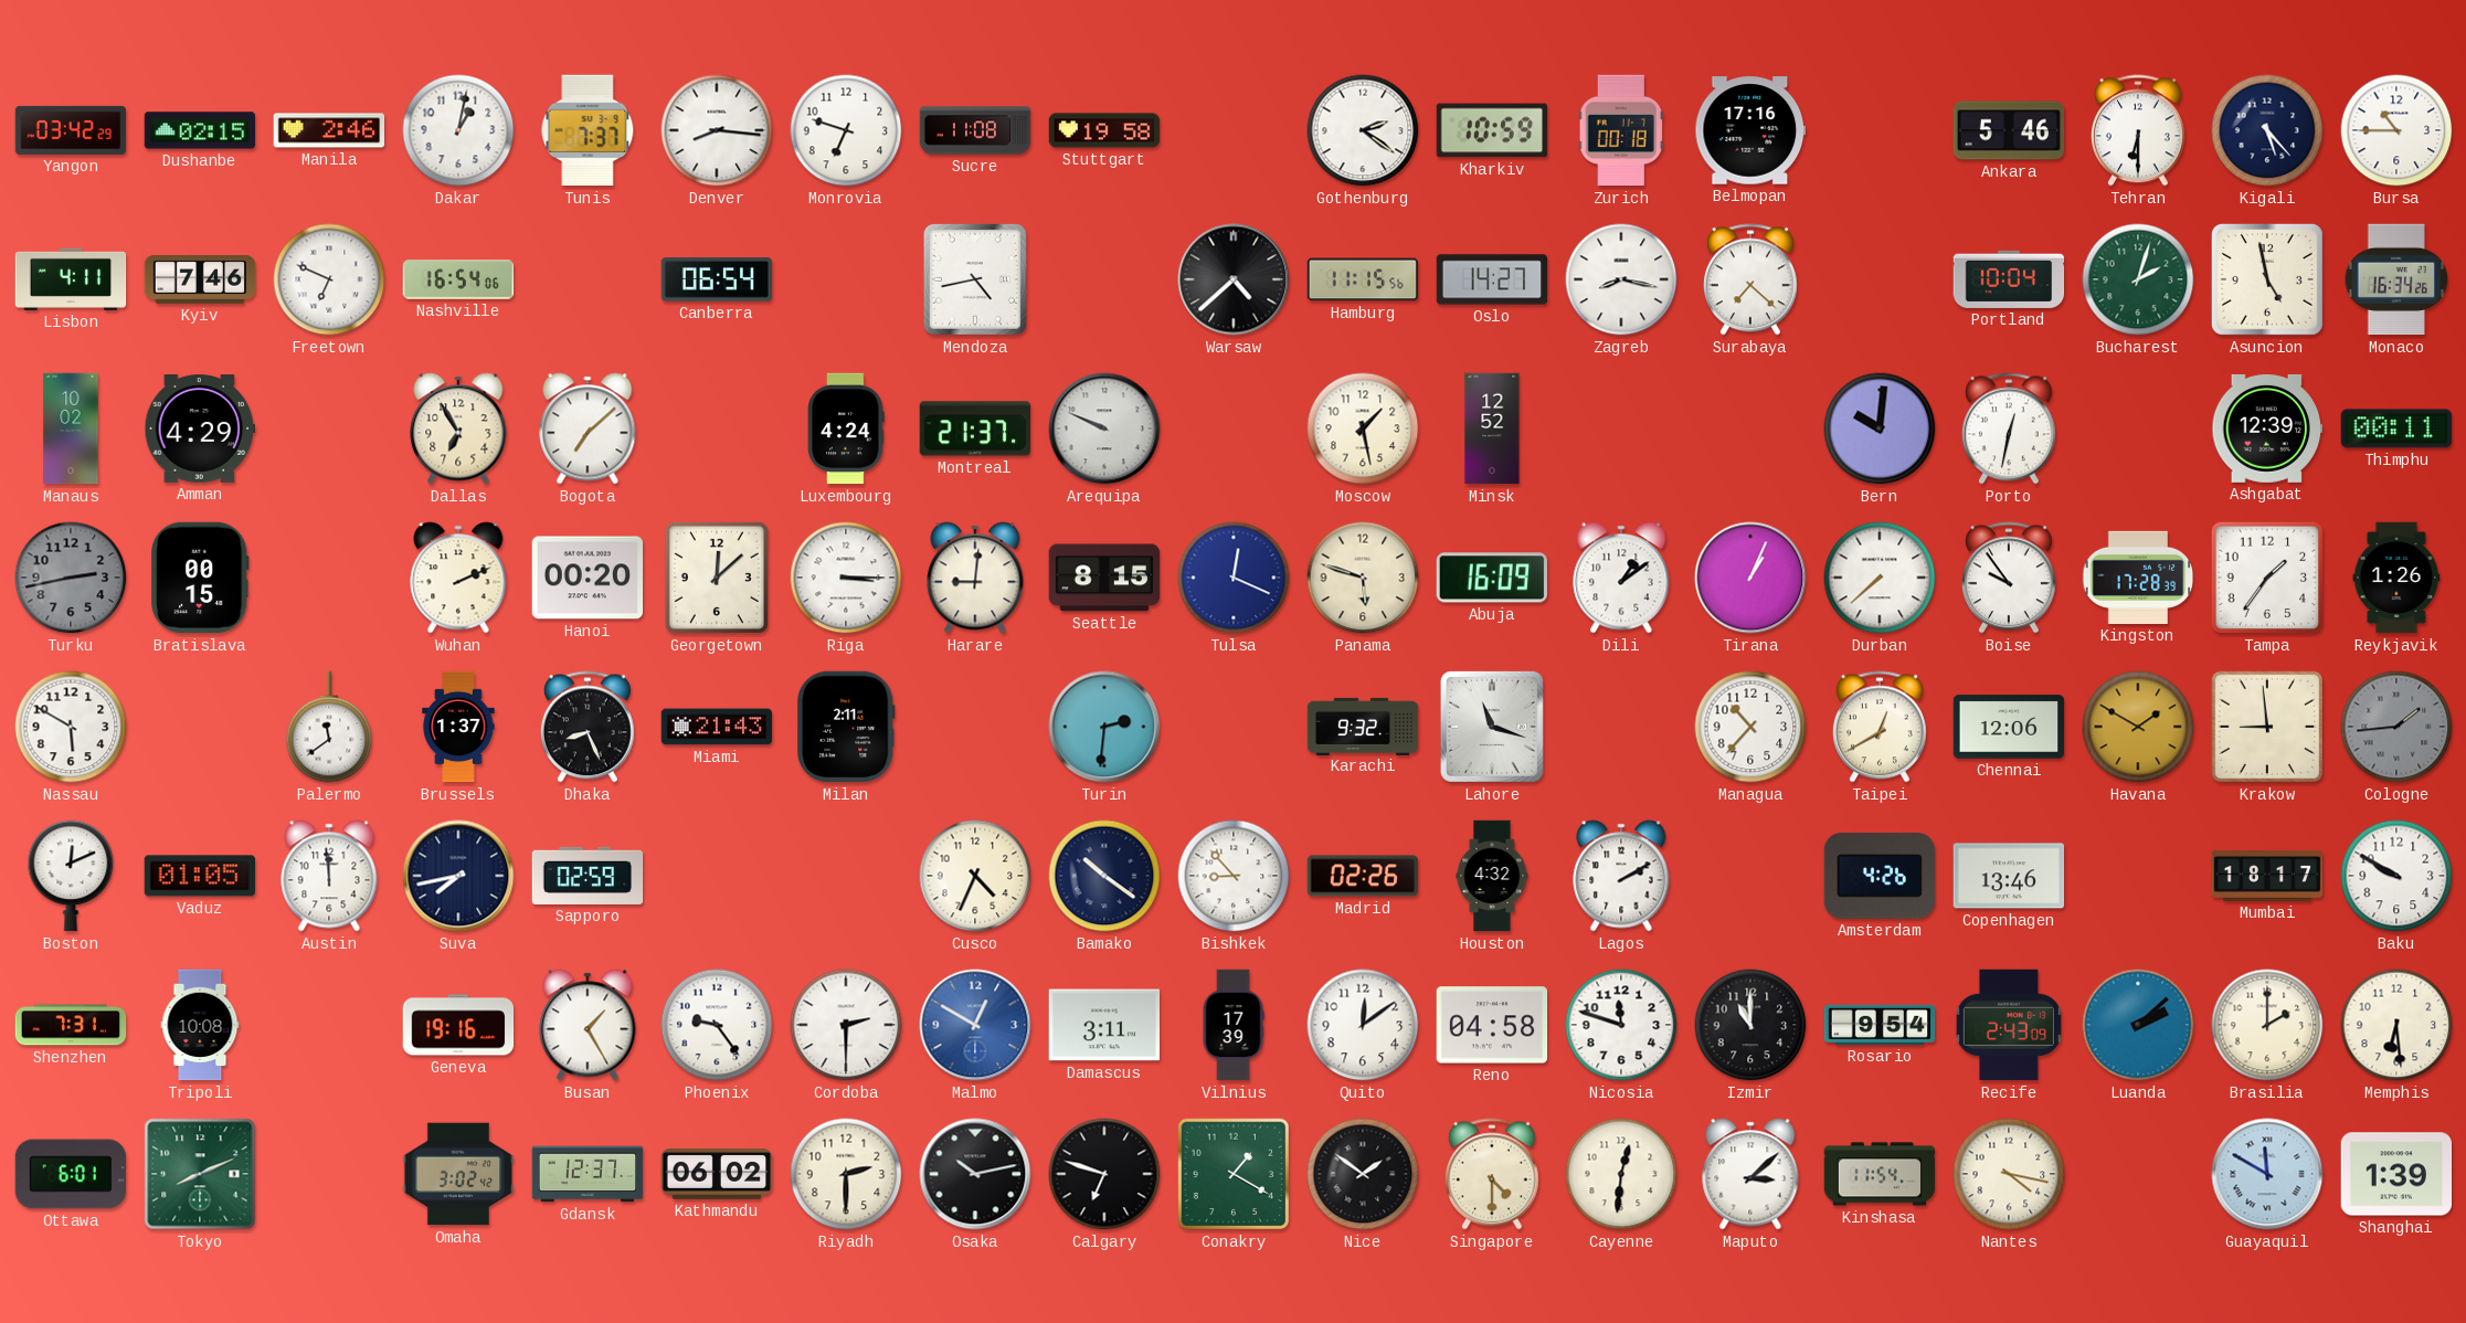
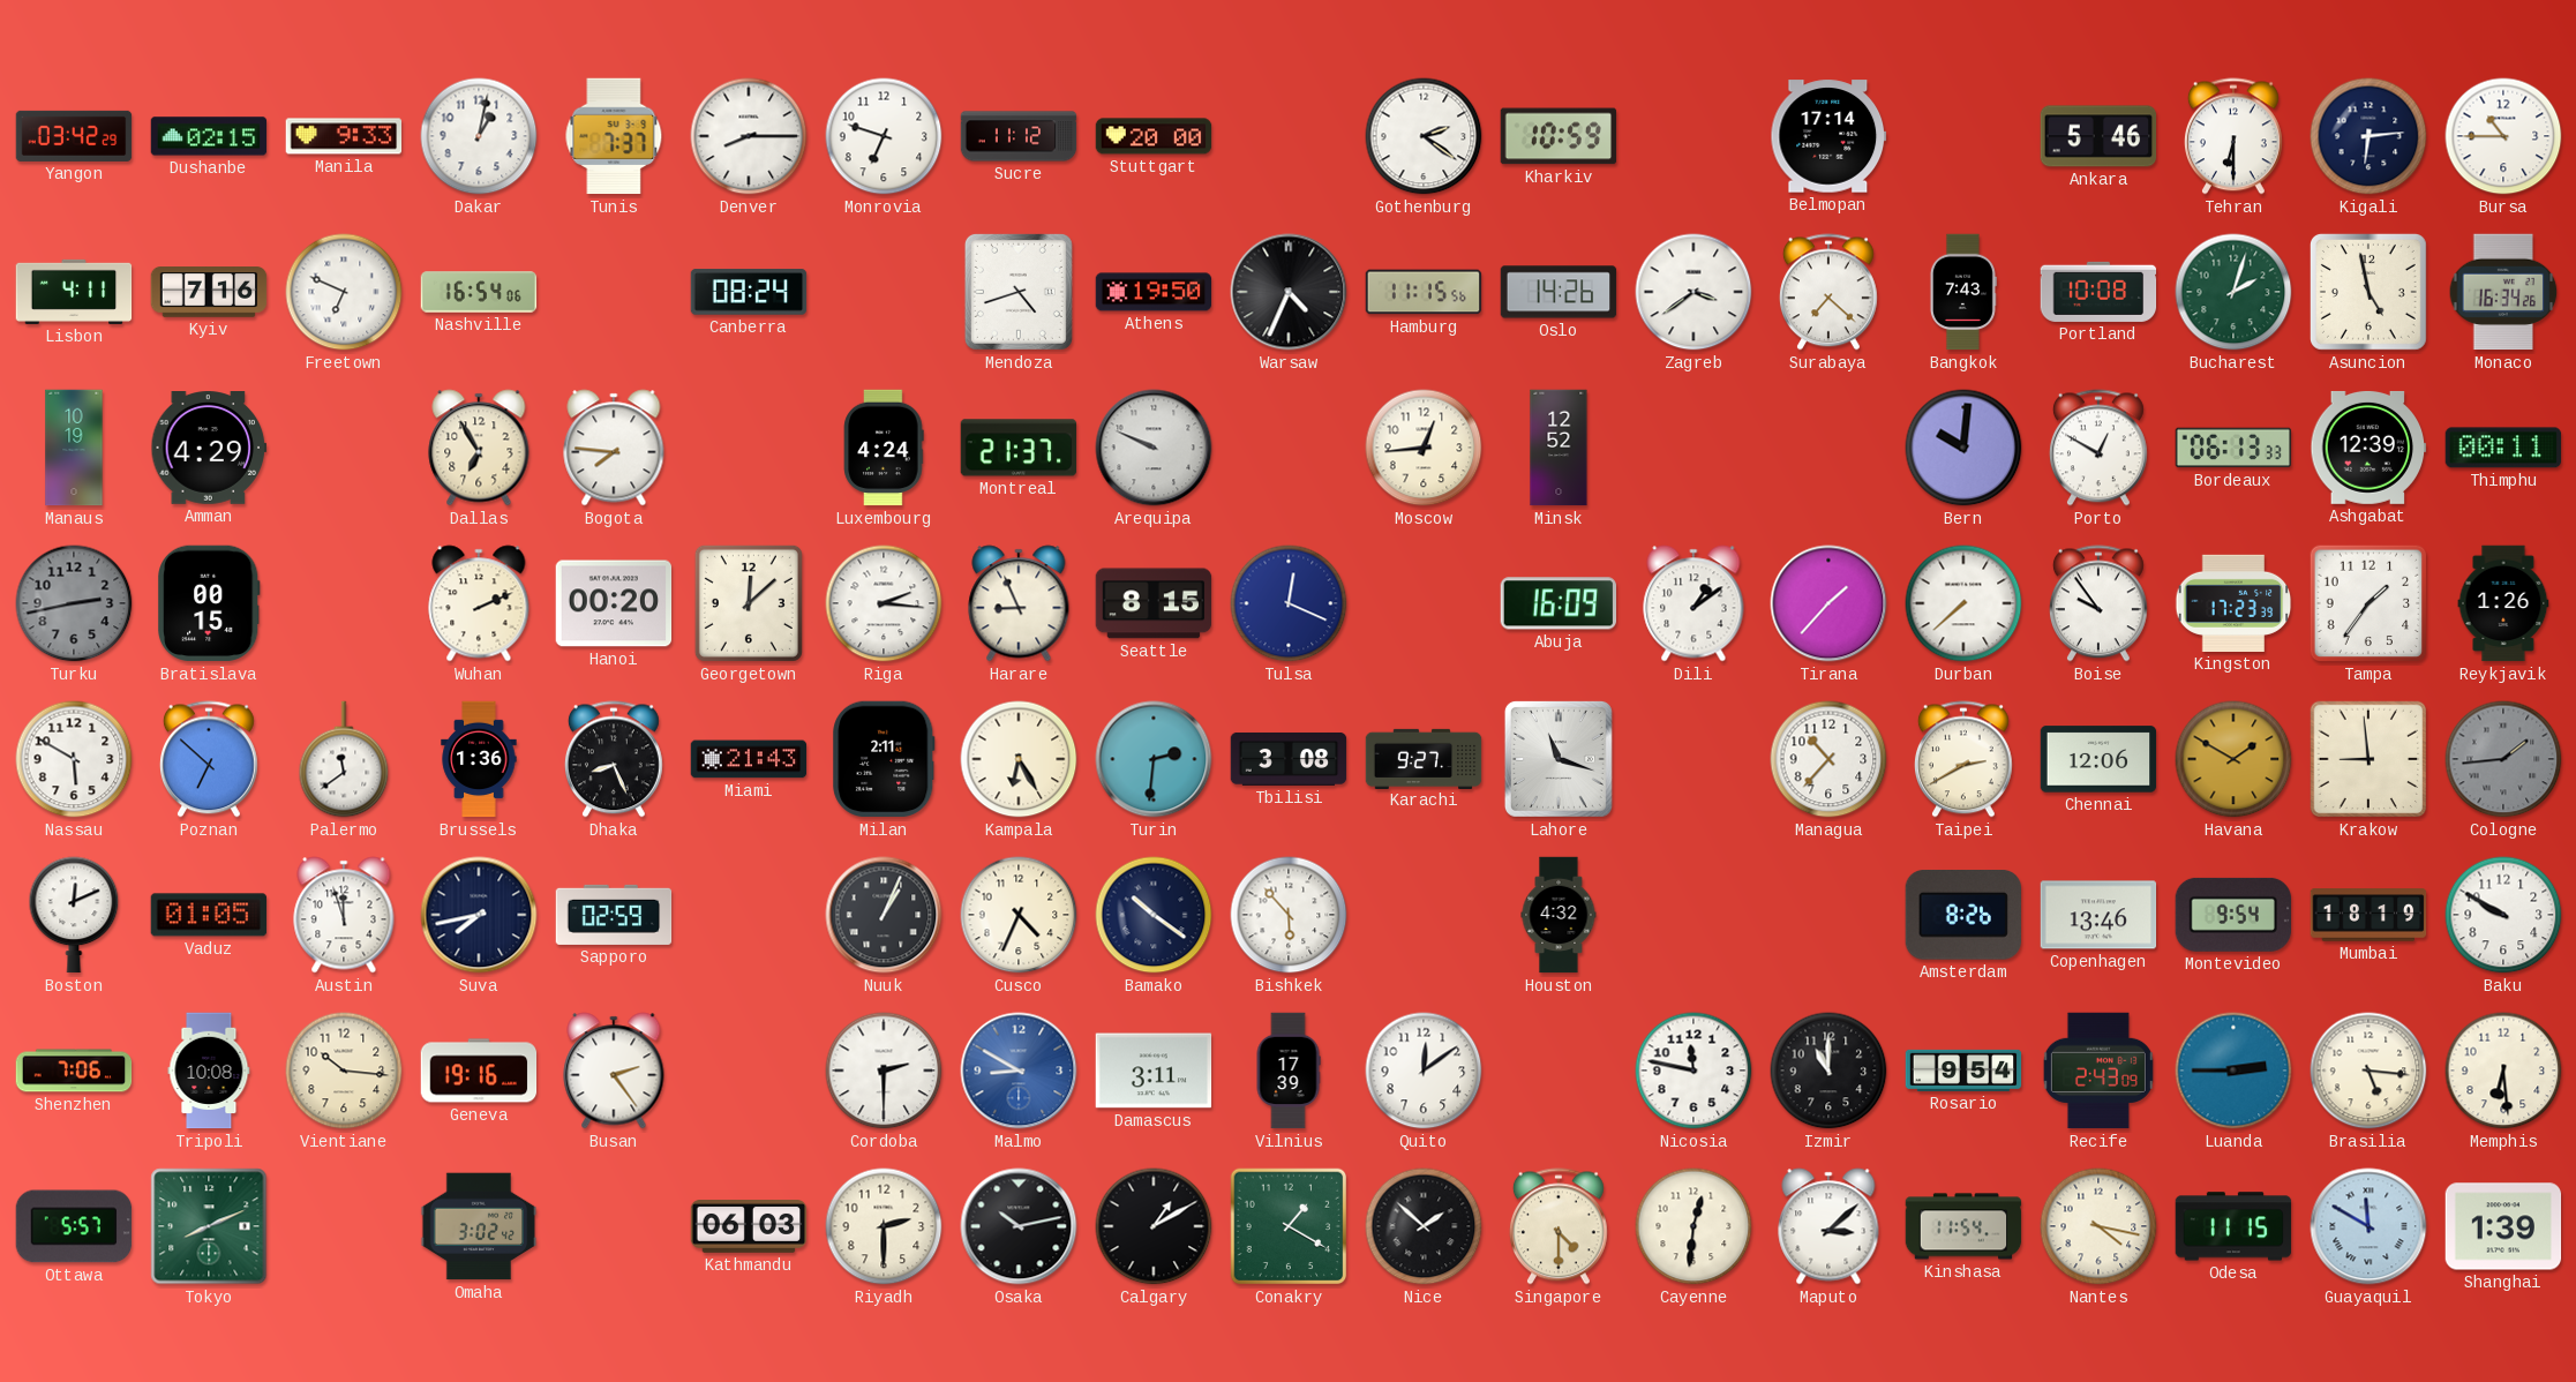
Manila: 2:46 -> 9:33 (344, 136)
Denver: 8:16 -> 8:15 (749, 136)
Sucre: 11:08 -> 11:12 (1019, 136)
Stuttgart: 19:58 -> 20:00 (1154, 136)
Zurich: 00:18 -> none (1621, 130)
Belmopan: 17:16 -> 17:14 (1828, 136)
Kigali: 5:23 -> 6:14 (2368, 136)
Kyiv: 7:46 -> 7:16 (209, 292)
Canberra: 06:54 -> 08:24 (749, 292)
Mendoza: 4:43 -> 4:42 (1019, 292)
Athens: none -> 19:50 (1154, 292)
Warsaw: 4:38 -> 4:34 (1289, 292)
Oslo: 14:27 -> 14:26 (1559, 292)
Zagreb: 8:17 -> 3:39 (1693, 292)
Bangkok: none -> 7:43 (1962, 292)
Portland: 10:04 -> 10:08 (2098, 292)
Manaus: 10:02 -> 10:19 (74, 448)
Bogota: 7:08 -> 7:46 (614, 448)
Moscow: 1:28 -> 12:44 (1424, 448)
Porto: 12:32 -> 12:50 (2098, 448)
Bordeaux: none -> 06:13 (2233, 448)
Riga: 3:15 -> 2:16 (884, 603)
Harare: 9:01 -> 8:56 (1019, 603)
Panama: 5:48 -> none (1363, 578)
Tirana: 1:04 -> 1:37 (1828, 603)
Kingston: 17:28 -> 17:23 (2233, 603)
Poznan: none -> 6:52 (209, 759)
Brussels: 1:37 -> 1:36 (479, 759)
Kampala: none -> 6:25 (1019, 759)
Tbilisi: none -> 3:08 (1289, 759)
Karachi: 9:32 -> 9:27 (1424, 758)
Taipei: 12:40 -> 2:40 (1963, 759)
Austin: 11:59 -> 11:57 (344, 915)
Nuuk: none -> 1:04 (884, 915)
Bishkek: 8:53 -> 5:53 (1289, 915)
Madrid: 02:26 -> none (1363, 876)
Lagos: 2:10 -> none (1621, 876)
Amsterdam: 4:26 -> 8:26 (1962, 916)
Montevideo: none -> 9:54 (2232, 915)
Mumbai: 18:17 -> 18:19 (2368, 915)
Shenzhen: 7:31 -> 7:06 (74, 1071)
Vientiane: none -> 10:16 (344, 1071)
Busan: 1:25 -> 2:24 (614, 1071)
Phoenix: 9:24 -> none (717, 1025)
Malmo: 12:50 -> 8:50 (1019, 1071)
Reno: 04:58 -> none (1492, 1025)
Nicosia: 11:48 -> 11:47 (1693, 1071)
Luanda: 2:08 -> 2:45 (2233, 1071)
Brasilia: 2:00 -> 5:16 (2368, 1071)
Ottawa: 6:01 -> 5:57 (74, 1226)
Gdansk: 12:37 -> none (588, 1174)
Kathmandu: 06:02 -> 06:03 (749, 1227)
Calgary: 6:48 -> 1:10 (1154, 1226)
Nice: 1:51 -> 1:52 (1424, 1226)
Odesa: none -> 11:15 (2233, 1226)
